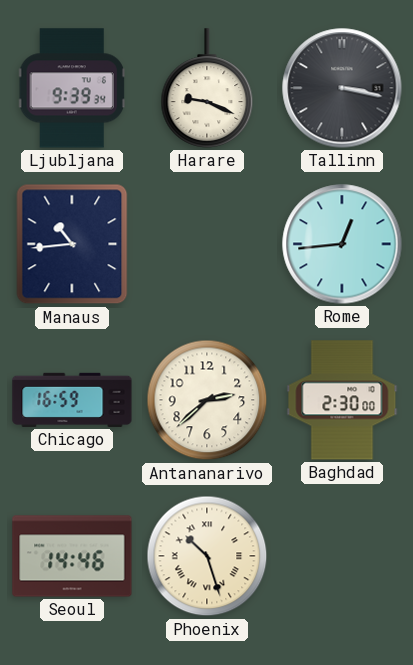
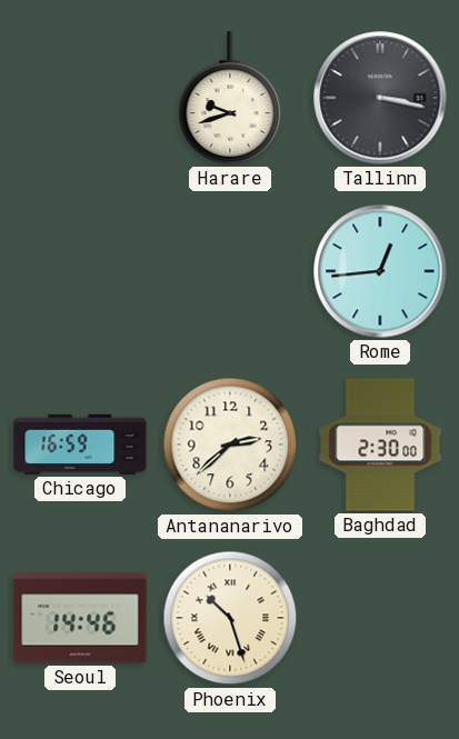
Ljubljana: 9:39 -> none (72, 88)
Harare: 9:19 -> 9:42 (230, 98)
Manaus: 10:44 -> none (72, 244)
